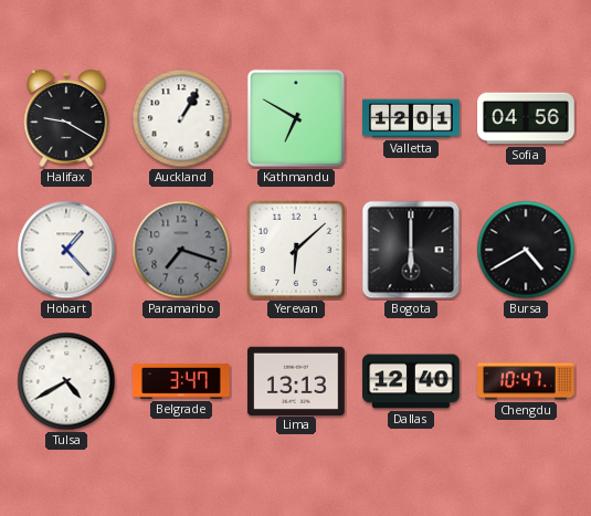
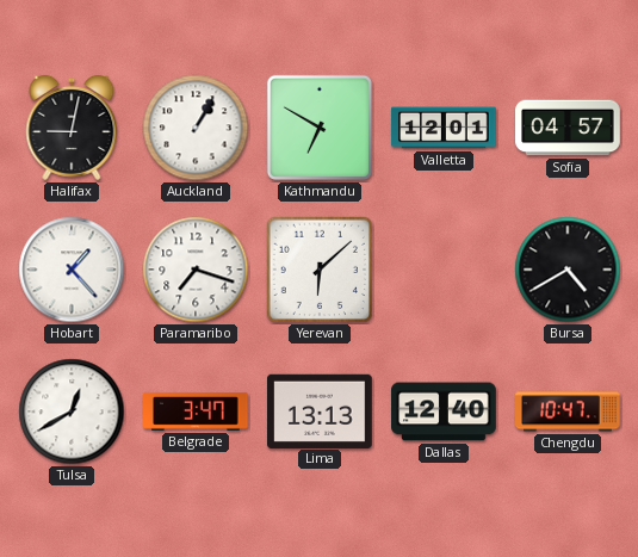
Halifax: 9:20 -> 9:02 (72, 128)
Sofia: 04:56 -> 04:57 (568, 128)
Paramaribo dial: grey -> white (196, 270)
Bogota: 6:00 -> none (411, 250)
Tulsa: 4:40 -> 12:40 (72, 411)
